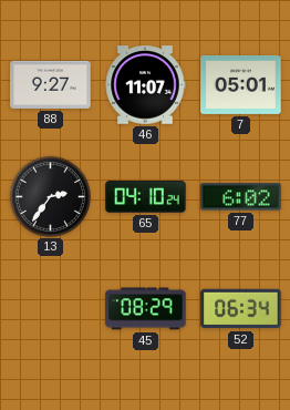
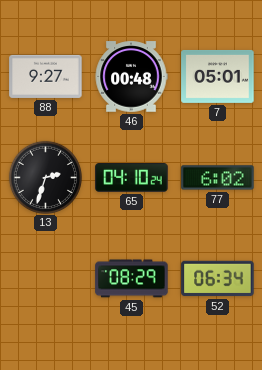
46: 11:07 -> 00:48 (131, 77)
13: 2:36 -> 2:33 (45, 177)
